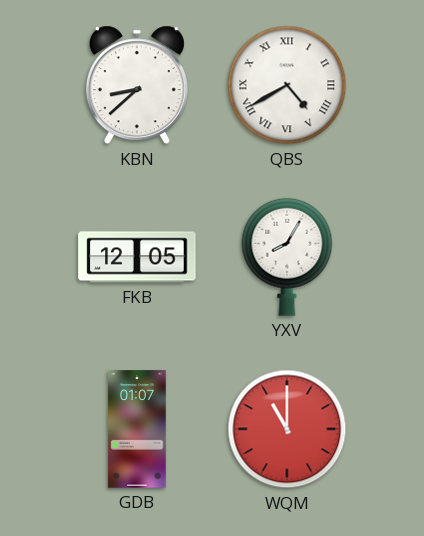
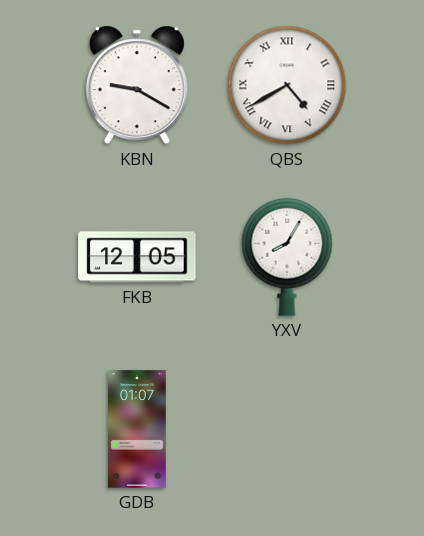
KBN: 8:38 -> 9:20 (137, 85)
WQM: 11:00 -> none (287, 429)
